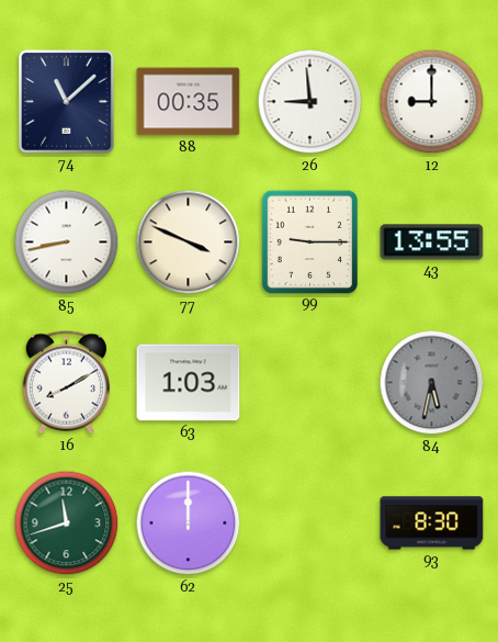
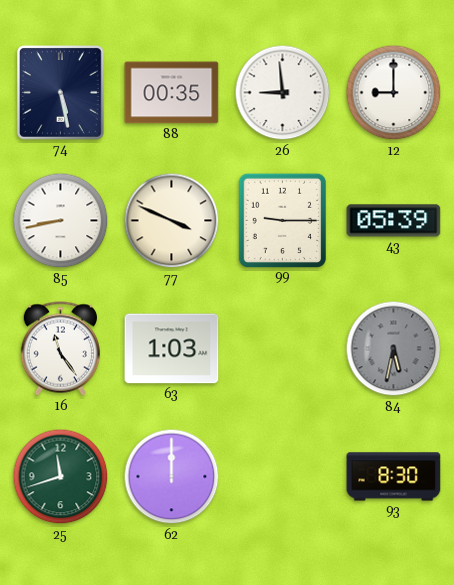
74: 11:08 -> 5:28 (61, 93)
43: 13:55 -> 05:39 (394, 221)
16: 8:10 -> 11:24 (60, 349)
